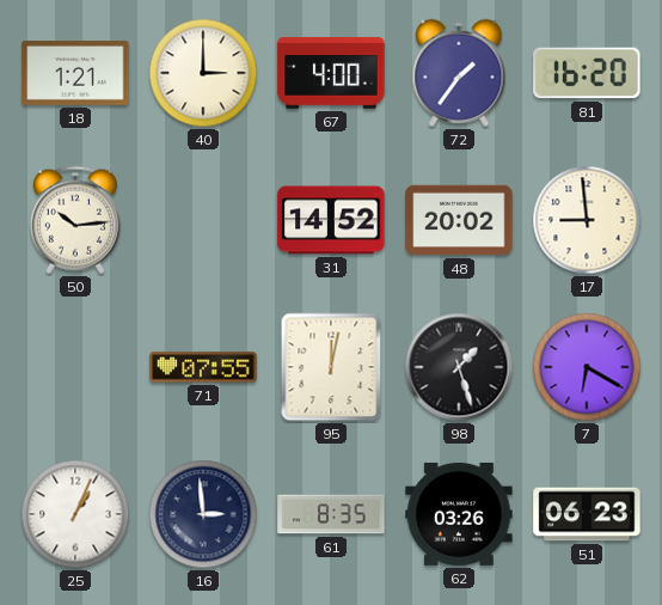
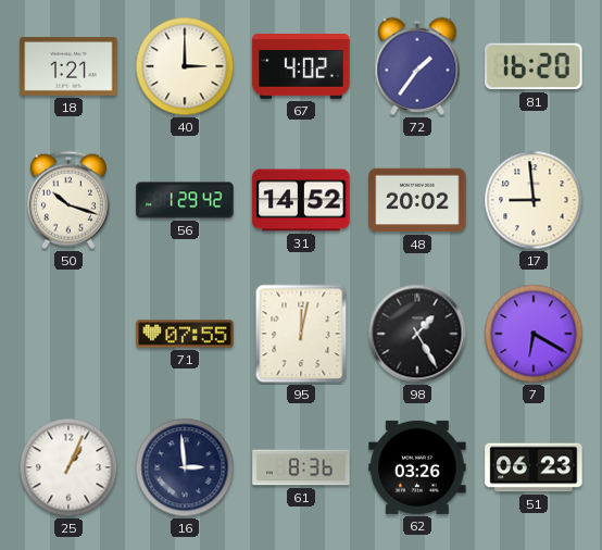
67: 4:00 -> 4:02 (301, 67)
50: 10:14 -> 10:18 (68, 200)
56: none -> 1:29 (185, 200)
98: 1:27 -> 1:25 (417, 334)
61: 8:35 -> 8:36 (301, 467)
